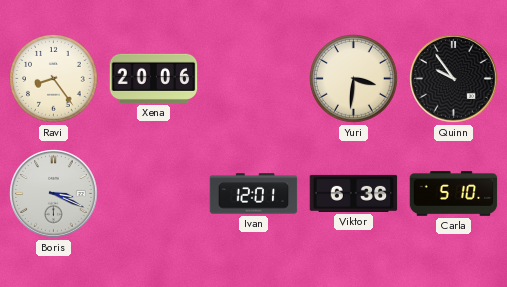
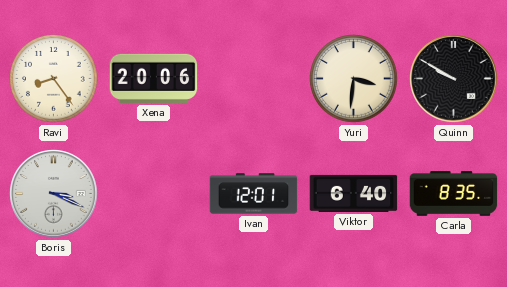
Quinn: 9:54 -> 9:50 (454, 79)
Viktor: 6:36 -> 6:40 (354, 193)
Carla: 5:10 -> 8:35 (454, 194)
